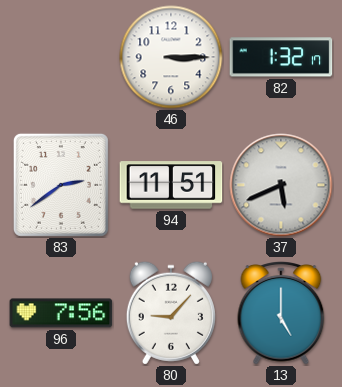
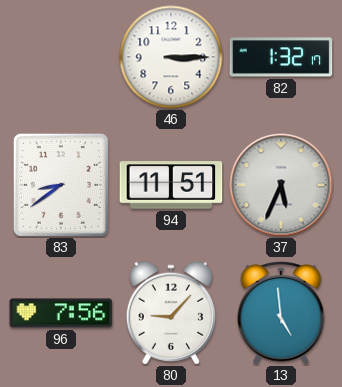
83: 2:39 -> 8:39 (61, 185)
37: 5:41 -> 5:34 (281, 185)
13: 5:00 -> 4:59 (281, 314)
